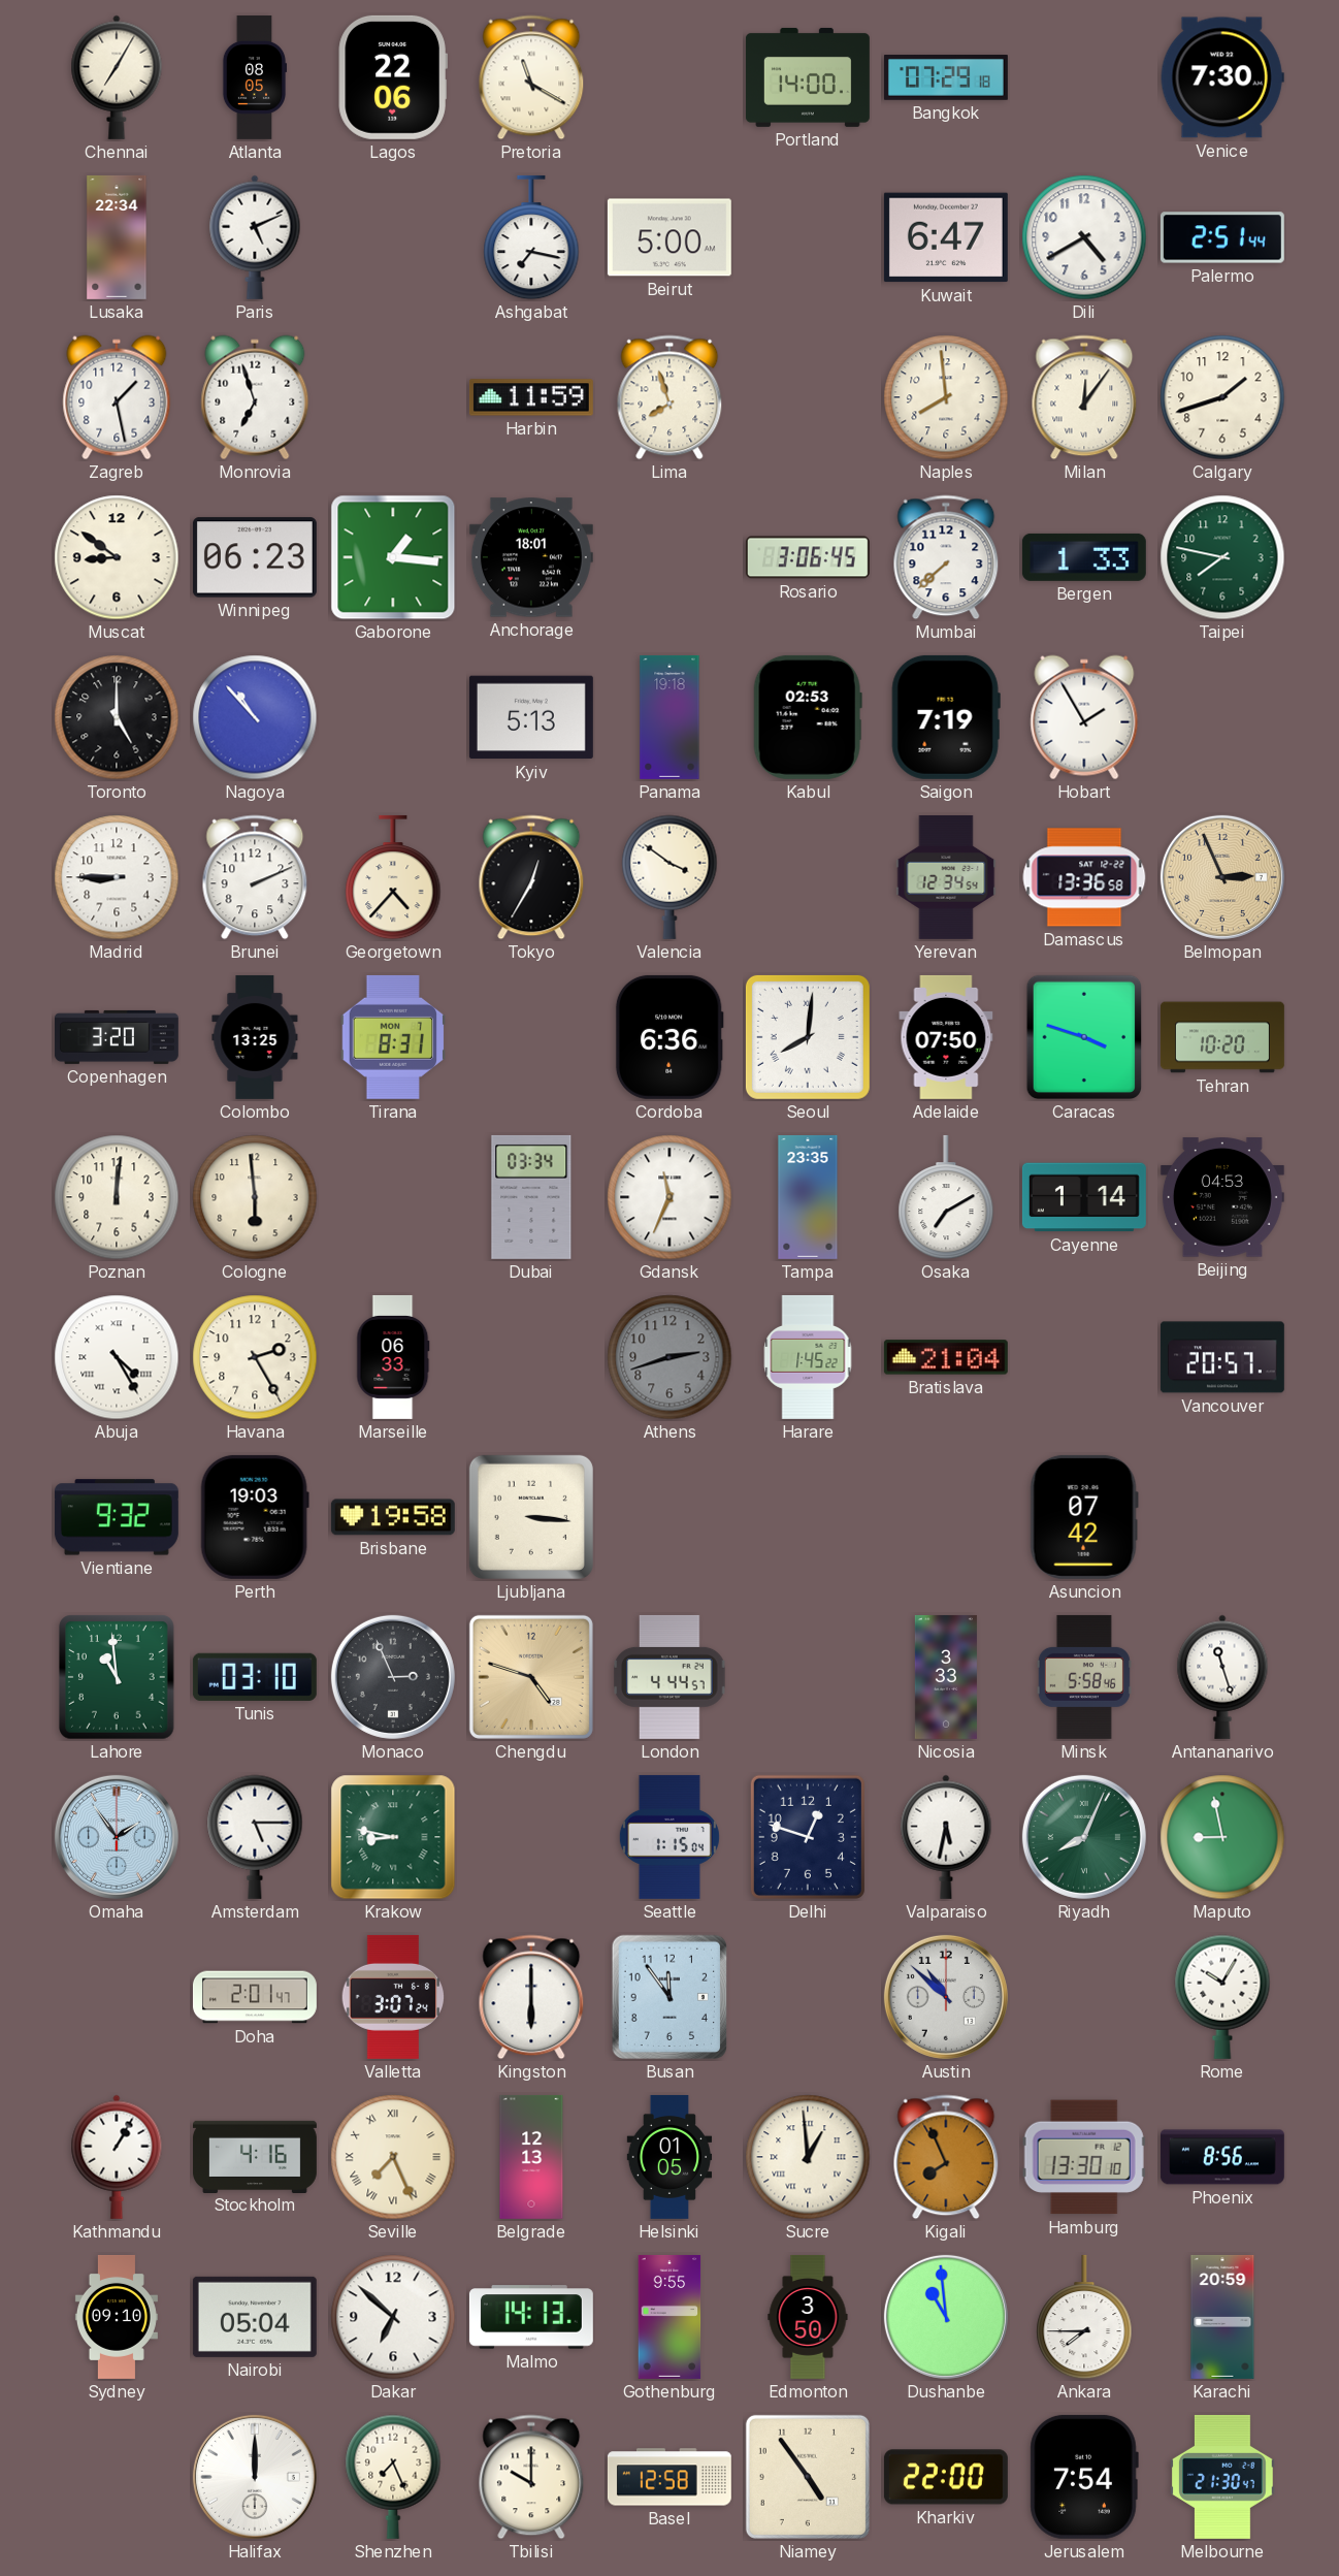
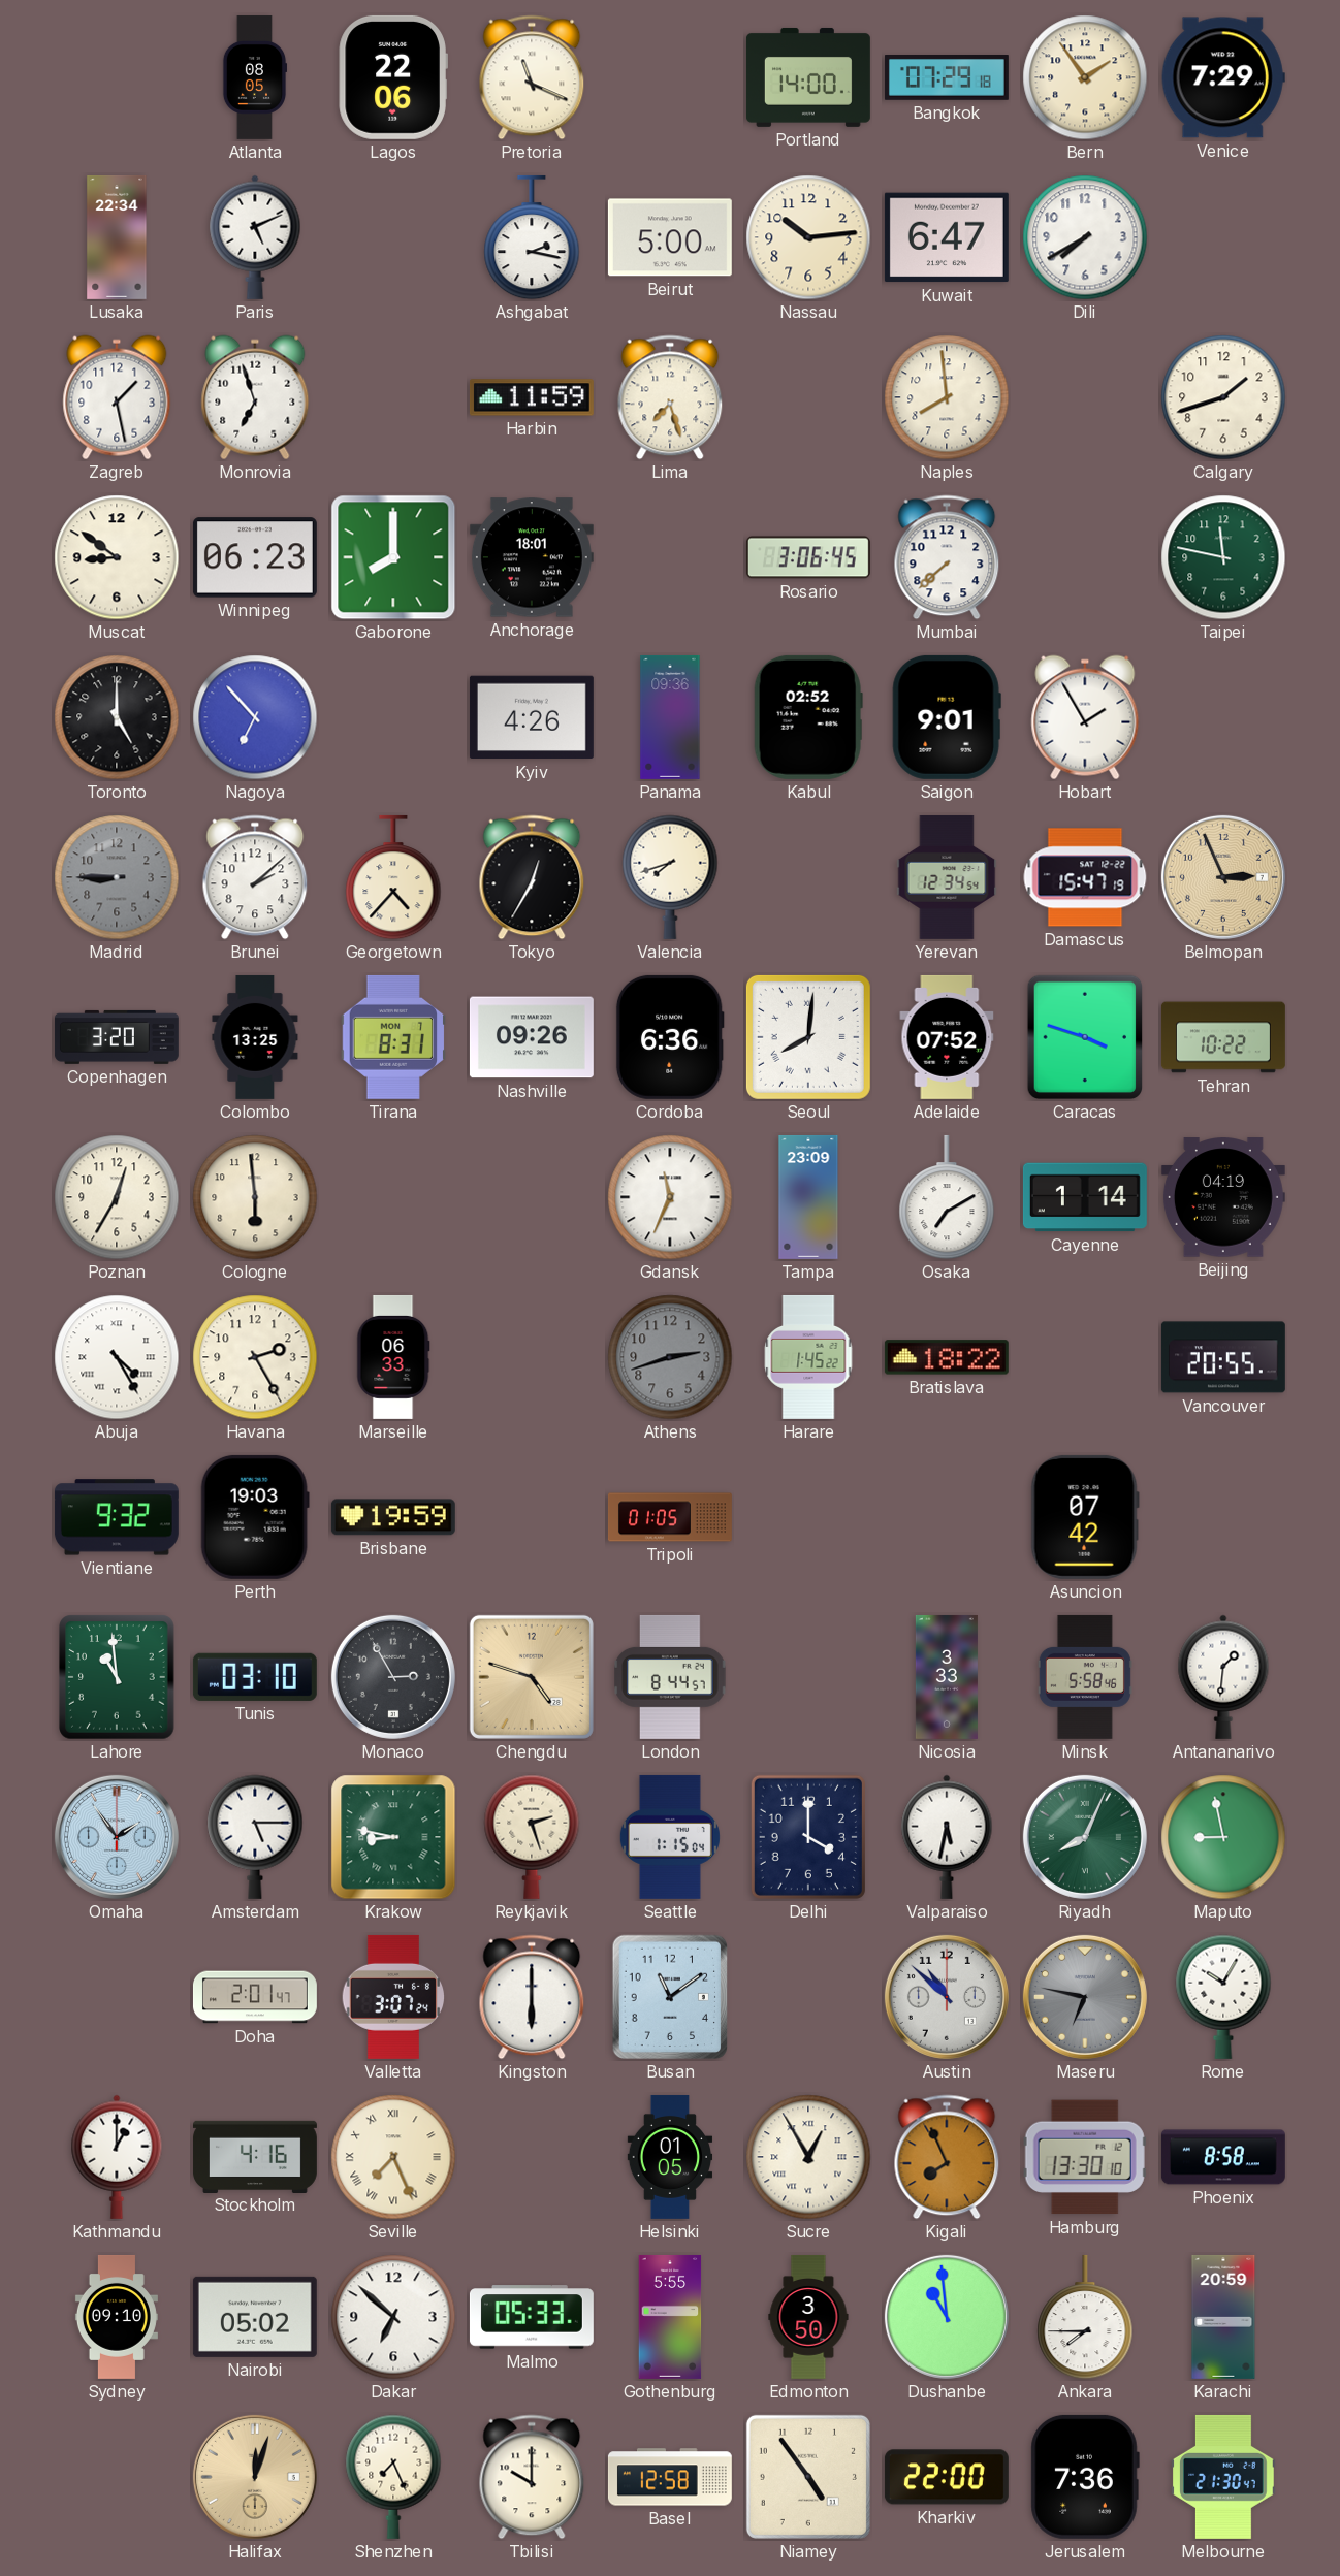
Chennai: 7:05 -> none (117, 77)
Pretoria: 11:20 -> 11:19 (532, 77)
Bern: none -> 1:54 (1085, 77)
Venice: 7:30 -> 7:29 (1223, 77)
Ashgabat: 7:17 -> 2:17 (532, 237)
Nassau: none -> 10:14 (808, 237)
Dili: 4:40 -> 7:40 (1085, 237)
Palermo: 2:51 -> none (1222, 237)
Lima: 7:57 -> 7:27 (670, 397)
Milan: 12:06 -> none (1084, 397)
Gaborone: 1:16 -> 8:00 (393, 557)
Bergen: 1:33 -> none (1084, 557)
Taipei: 7:47 -> 11:47 (1223, 557)
Nagoya: 10:53 -> 6:53 (255, 717)
Kyiv: 5:13 -> 4:26 (532, 717)
Panama: 19:18 -> 09:36 (670, 717)
Kabul: 02:53 -> 02:52 (808, 717)
Saigon: 7:19 -> 9:01 (947, 717)
Madrid dial: white -> grey (117, 877)
Brunei: 2:11 -> 2:08 (255, 877)
Valencia: 3:51 -> 7:42 (670, 877)
Damascus: 13:36 -> 15:47 (1085, 877)
Nashville: none -> 09:26 (532, 1037)
Adelaide: 07:50 -> 07:52 (947, 1037)
Tehran: 10:20 -> 10:22 (1223, 1037)
Poznan: 12:01 -> 12:35 (117, 1197)
Dubai: 03:34 -> none (531, 1197)
Tampa: 23:35 -> 23:09 (808, 1197)
Beijing: 04:53 -> 04:19 (1223, 1197)
Bratislava: 21:04 -> 18:22 (947, 1357)
Vancouver: 20:57 -> 20:55 (1223, 1357)
Brisbane: 19:58 -> 19:59 (393, 1517)
Ljubljana: 3:16 -> none (531, 1517)
Tripoli: none -> 01:05 (670, 1517)
Monaco: 2:56 -> 2:55 (393, 1677)
London: 4:44 -> 8:44 (670, 1677)
Antananarivo: 11:27 -> 1:31 (1223, 1677)
Reykjavik: none -> 2:27 (532, 1837)
Delhi: 12:48 -> 4:00 (808, 1837)
Busan: 11:54 -> 11:09 (670, 1997)
Maseru: none -> 6:47 (1085, 1997)
Kathmandu: 1:05 -> 1:00 (117, 2157)
Belgrade: 12:13 -> none (531, 2157)
Sucre: 12:59 -> 12:55 (808, 2157)
Phoenix: 8:56 -> 8:58 (1223, 2157)
Nairobi: 05:04 -> 05:02 (255, 2317)
Malmo: 14:13 -> 05:33 (532, 2317)
Gothenburg: 9:55 -> 5:55 (670, 2317)
Halifax: 12:00 -> 12:03 (255, 2477)
Halifax dial: white -> champagne (255, 2477)
Jerusalem: 7:54 -> 7:36 (1085, 2477)
